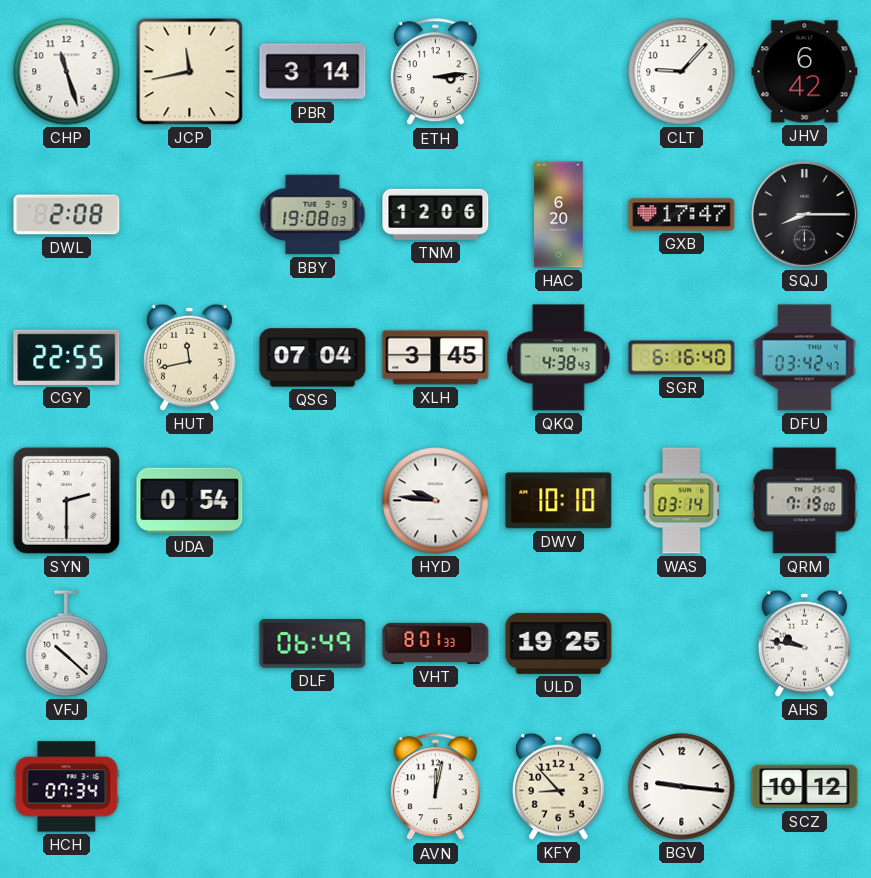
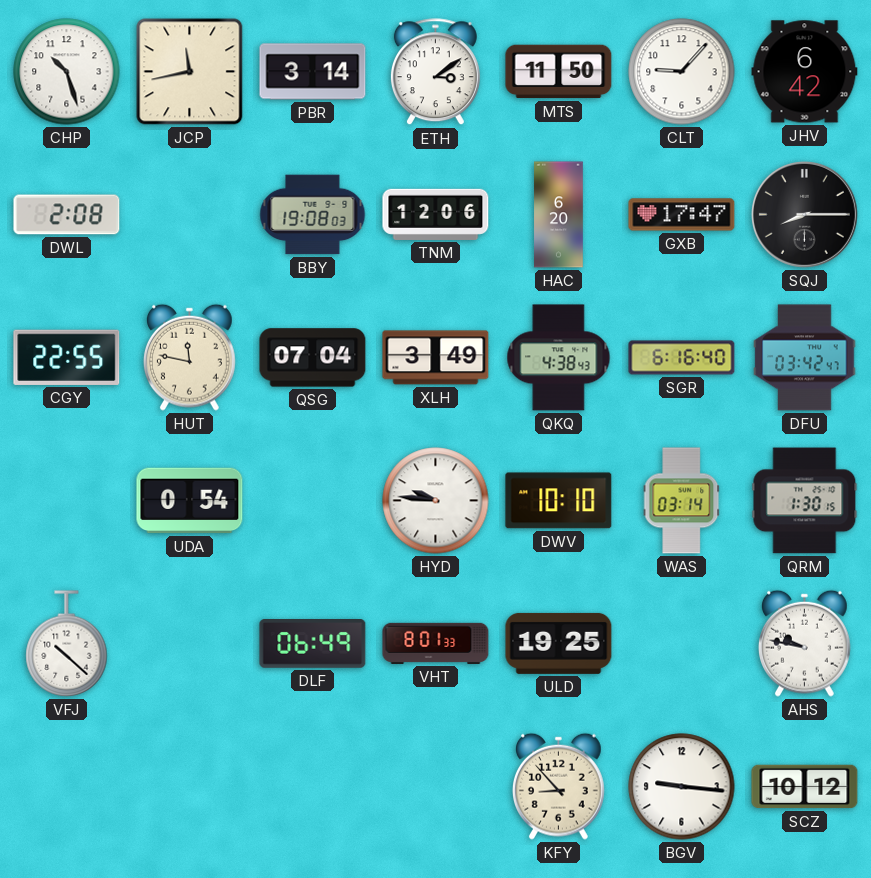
CHP: 11:27 -> 10:27 (67, 72)
ETH: 3:14 -> 3:09 (435, 72)
MTS: none -> 11:50 (559, 72)
HUT: 11:43 -> 11:47 (190, 357)
XLH: 3:45 -> 3:49 (436, 358)
SYN: 2:30 -> none (66, 500)
QRM: 7:19 -> 1:30 (805, 501)
HCH: 07:34 -> none (67, 787)
AVN: 12:02 -> none (435, 787)
